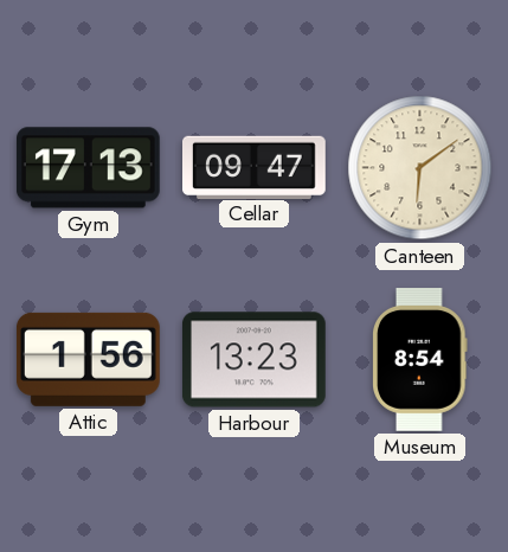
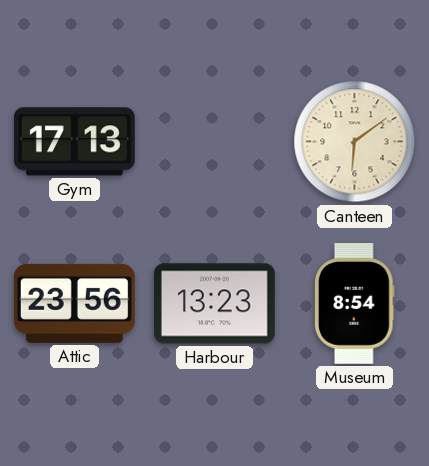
Cellar: 09:47 -> none (255, 167)
Attic: 1:56 -> 23:56 (74, 303)
